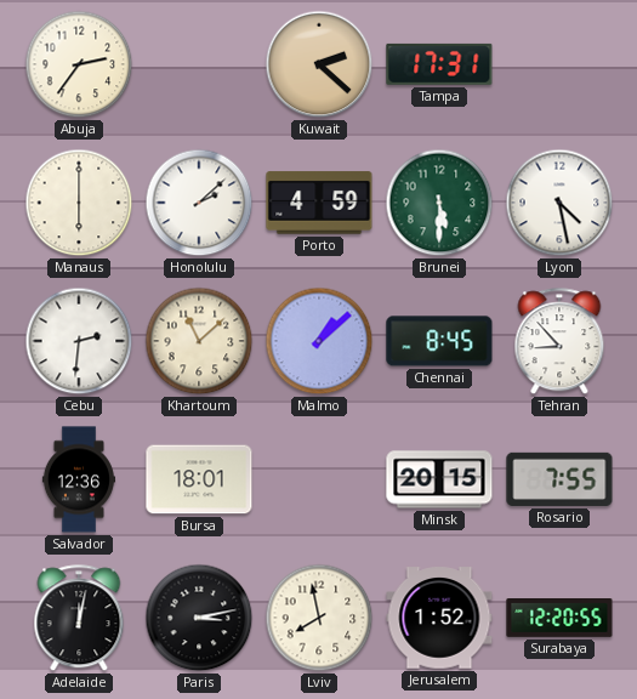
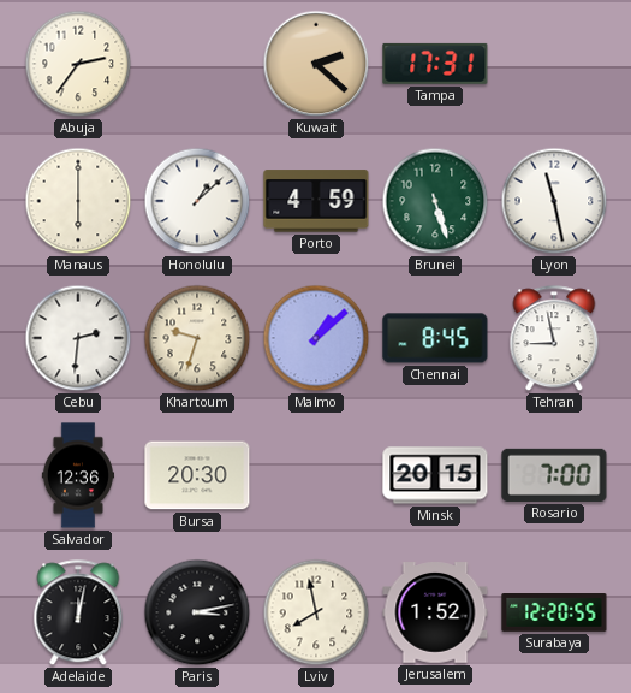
Honolulu: 2:08 -> 1:08 (197, 201)
Brunei: 5:30 -> 5:27 (435, 201)
Lyon: 4:28 -> 11:28 (554, 201)
Khartoum: 11:08 -> 9:33 (197, 338)
Tehran: 8:53 -> 8:58 (554, 339)
Bursa: 18:01 -> 20:30 (197, 475)
Rosario: 7:55 -> 7:00 (554, 475)
